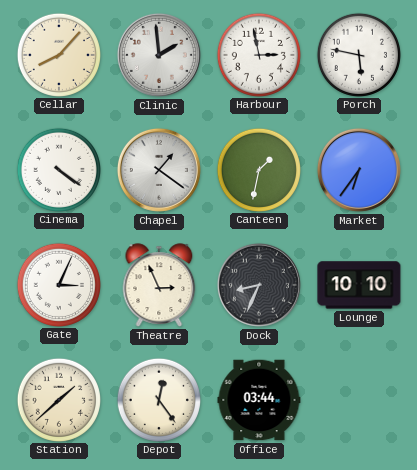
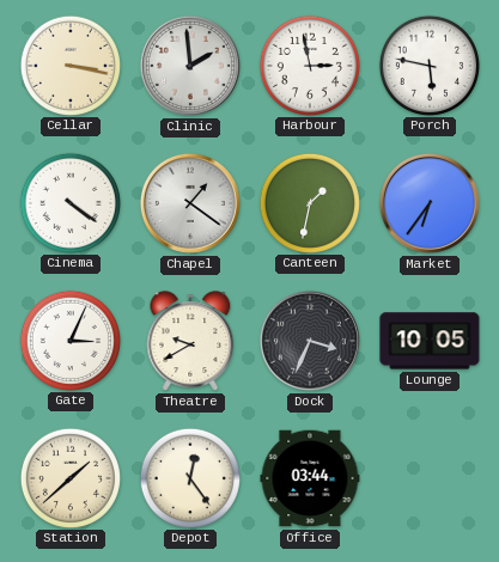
Cellar: 8:07 -> 3:17 (69, 65)
Theatre: 2:56 -> 9:40 (190, 341)
Dock: 8:34 -> 3:34 (310, 341)
Lounge: 10:10 -> 10:05 (430, 341)
